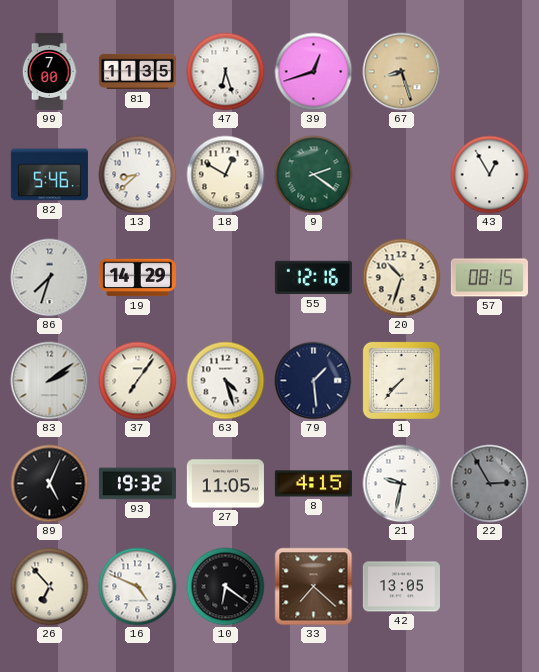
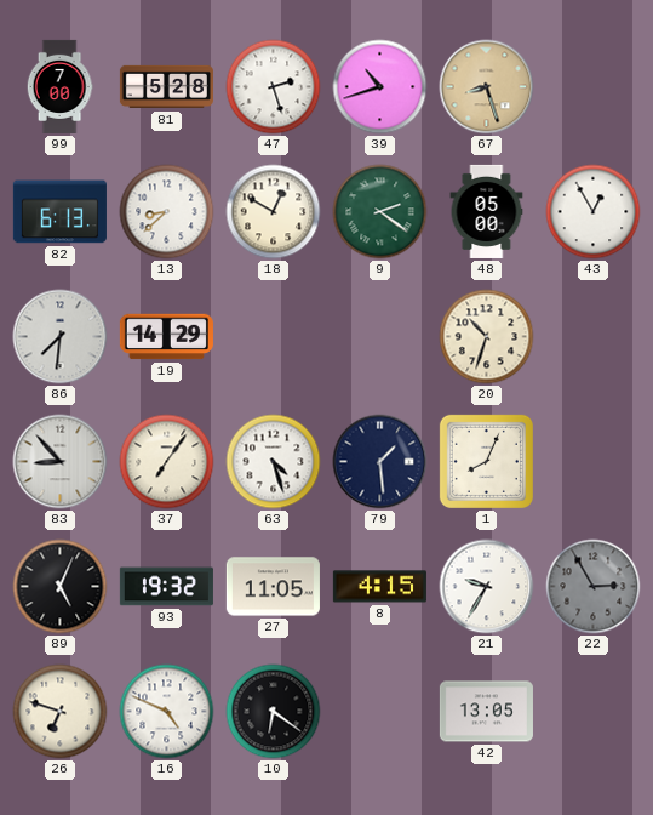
81: 11:35 -> 5:28 (166, 87)
47: 6:27 -> 2:27 (274, 87)
39: 12:42 -> 10:42 (380, 87)
82: 5:46 -> 6:13 (59, 212)
48: none -> 05:00 (487, 211)
86: 7:33 -> 7:31 (61, 337)
55: 12:16 -> none (313, 278)
57: 08:15 -> none (489, 278)
83: 2:09 -> 8:53 (61, 462)
1: 7:37 -> 8:04 (486, 461)
21: 9:32 -> 9:35 (487, 587)
26: 6:53 -> 6:48 (61, 712)
33: 7:22 -> none (314, 587)
